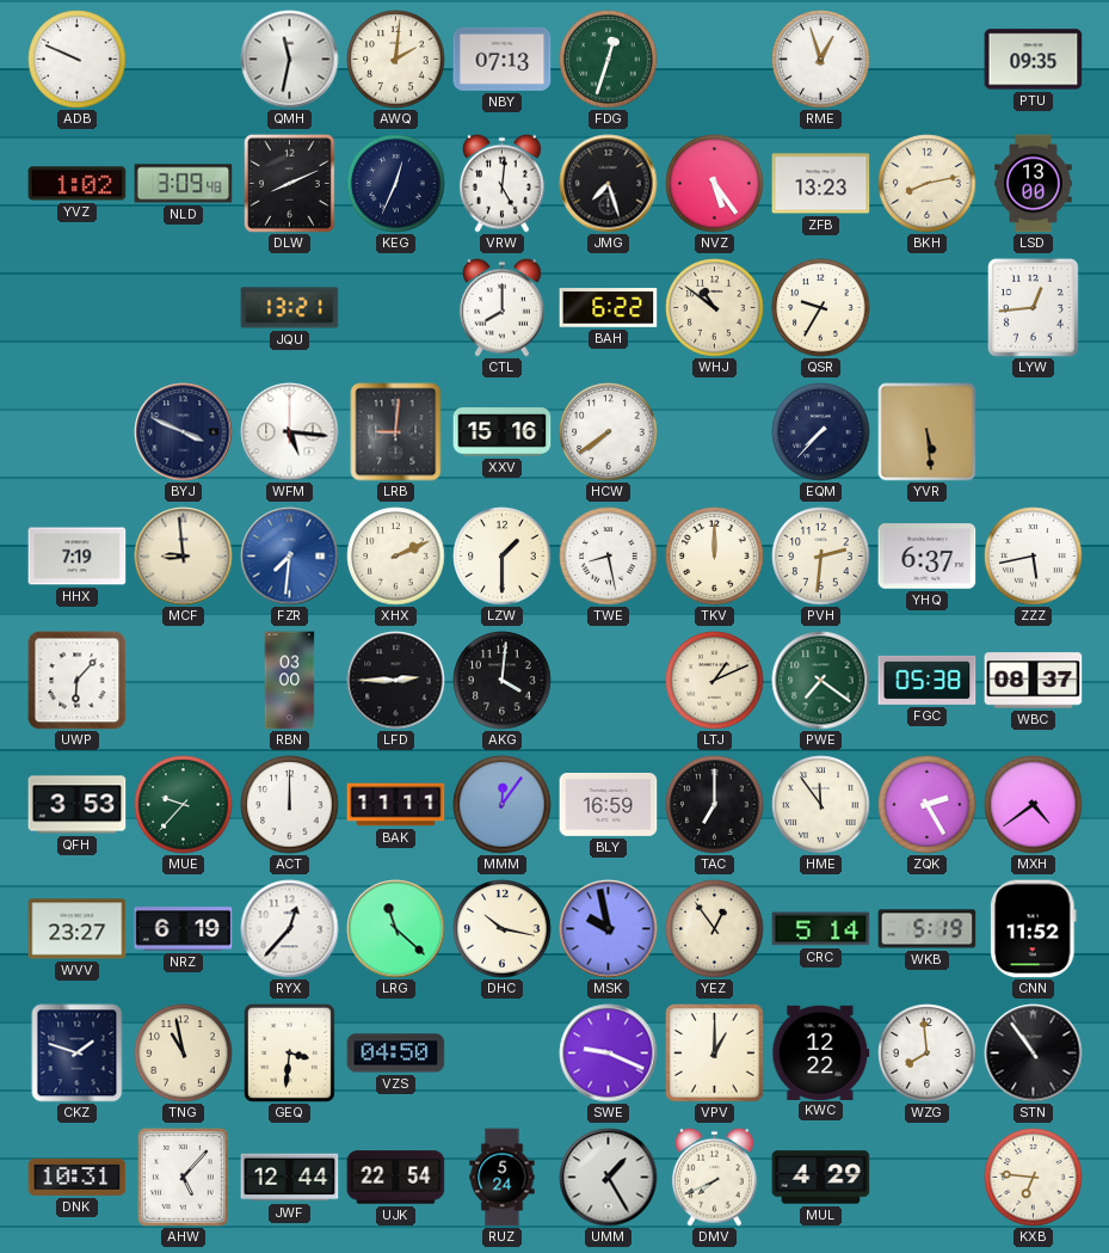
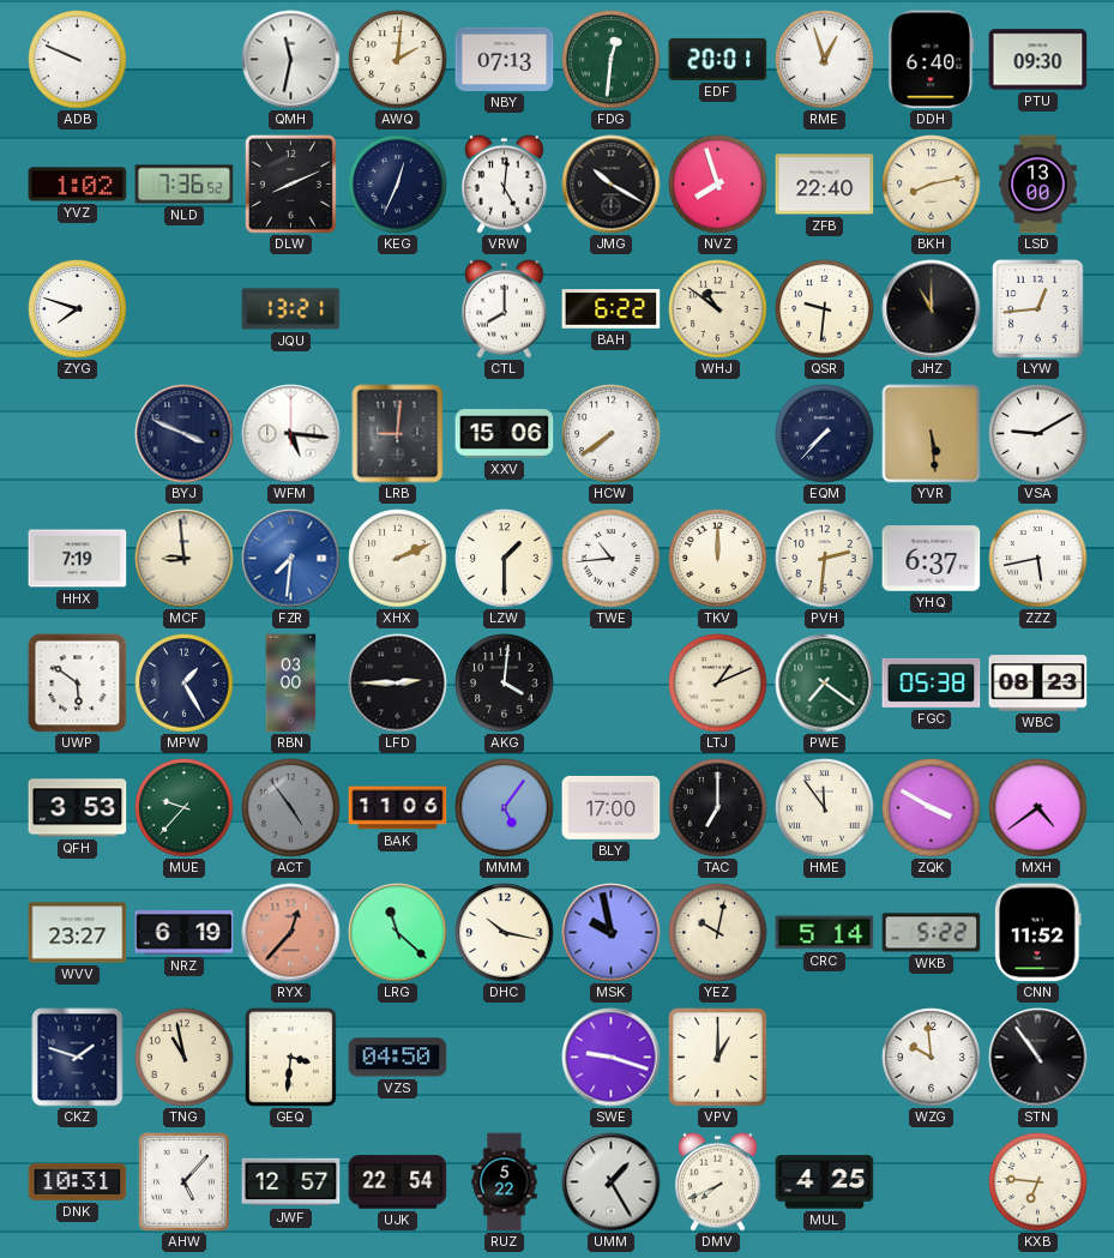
FDG: 12:33 -> 12:31 (612, 60)
EDF: none -> 20:01 (718, 59)
DDH: none -> 6:40 (932, 60)
PTU: 09:35 -> 09:30 (1038, 60)
NLD: 3:09 -> 7:36 (185, 185)
JMG: 7:27 -> 10:20 (612, 185)
NVZ: 5:24 -> 7:57 (718, 185)
ZFB: 13:23 -> 22:40 (825, 185)
ZYG: none -> 7:48 (78, 309)
QSR: 9:35 -> 9:31 (825, 309)
JHZ: none -> 11:00 (932, 309)
XXV: 15:16 -> 15:06 (505, 434)
VSA: none -> 9:10 (1038, 434)
TWE: 8:28 -> 10:44 (612, 559)
UWP: 6:07 -> 5:51 (78, 684)
MPW: none -> 1:25 (185, 684)
WBC: 08:37 -> 08:23 (1038, 684)
ACT: 12:00 -> 4:54 (291, 808)
ACT dial: white -> grey (291, 808)
BAK: 11:11 -> 11:06 (398, 808)
MMM: 12:06 -> 5:06 (505, 808)
BLY: 16:59 -> 17:00 (612, 807)
ZQK: 2:25 -> 3:50 (932, 808)
RYX dial: white -> salmon (291, 933)
YEZ: 12:54 -> 10:02 (718, 933)
WKB: 5:19 -> 5:22 (932, 933)
SWE: 9:19 -> 9:18 (612, 1058)
KWC: 12:22 -> none (821, 1052)
WZG: 7:59 -> 9:59 (932, 1058)
JWF: 12:44 -> 12:57 (291, 1182)
RUZ: 5:24 -> 5:22 (505, 1182)
MUL: 4:29 -> 4:25 (825, 1182)
